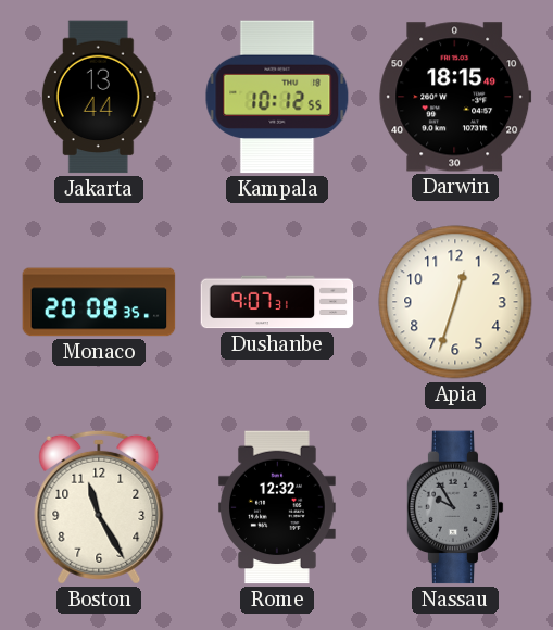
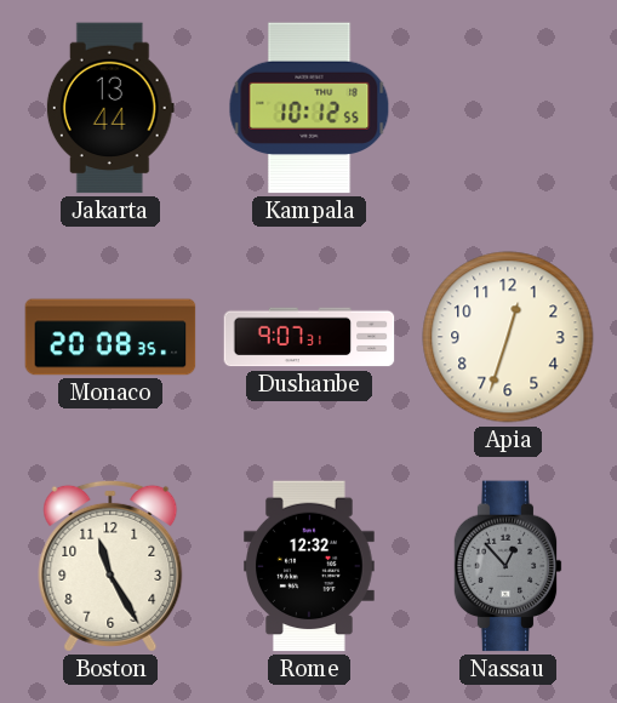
Darwin: 18:15 -> none (455, 97)
Nassau: 9:55 -> 12:53 (508, 566)
